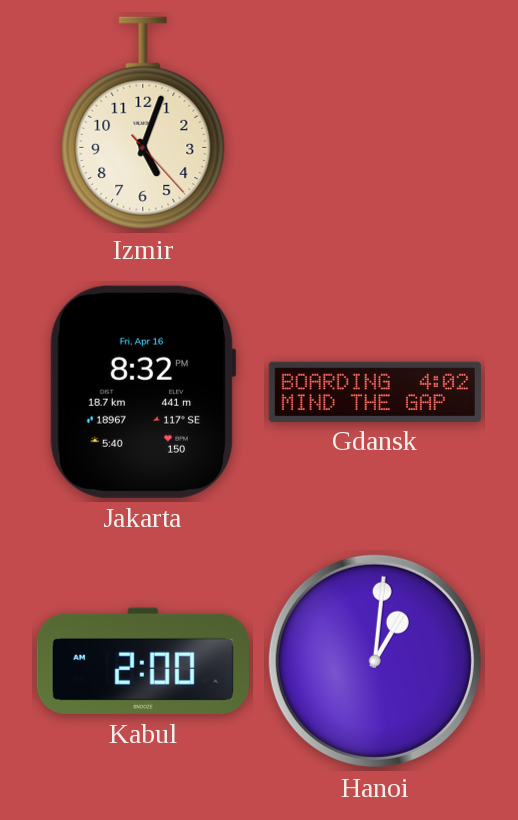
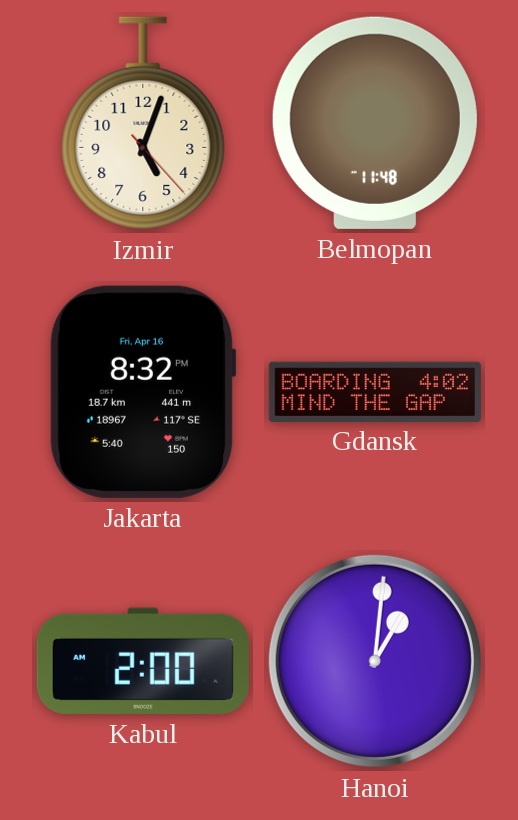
Belmopan: none -> 11:48 (375, 123)
